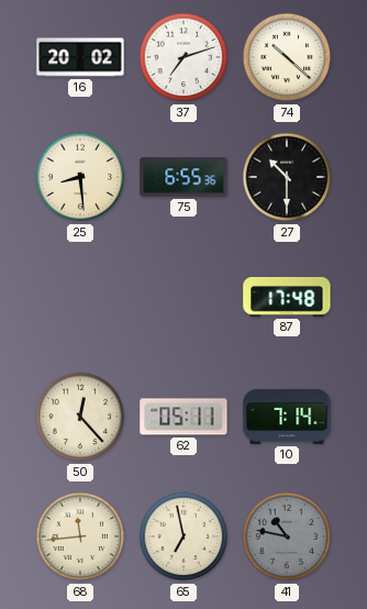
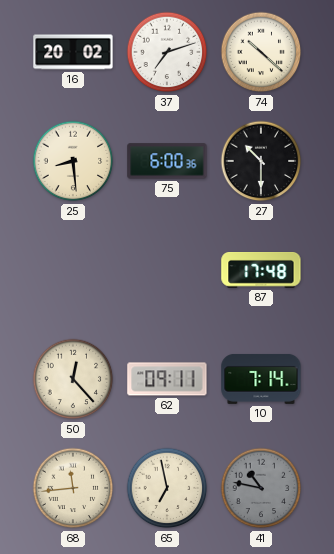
75: 6:55 -> 6:00 (167, 161)
62: 05:11 -> 09:11 (167, 379)
